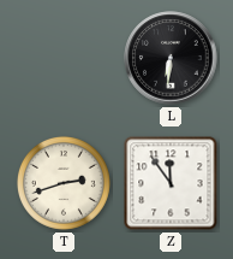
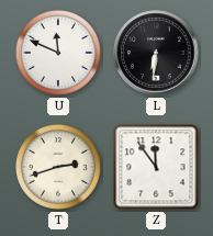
U: none -> 11:49 (58, 53)
